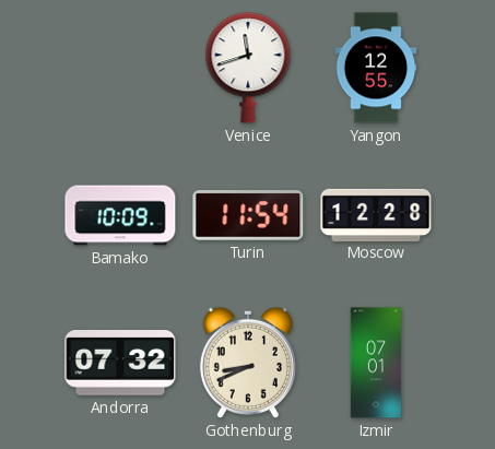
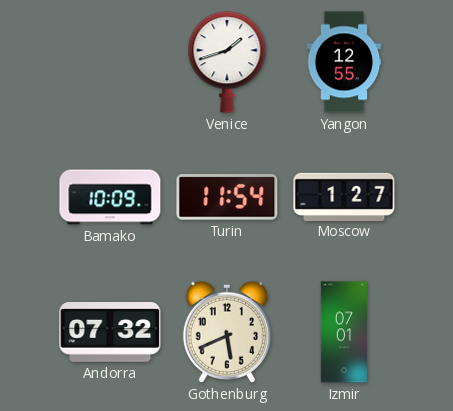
Venice: 11:42 -> 1:42 (227, 62)
Moscow: 12:28 -> 1:27 (344, 196)
Gothenburg: 8:41 -> 5:41 (227, 332)
